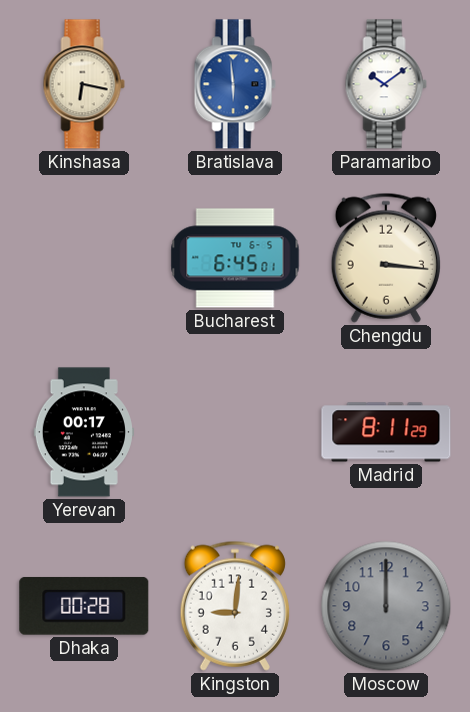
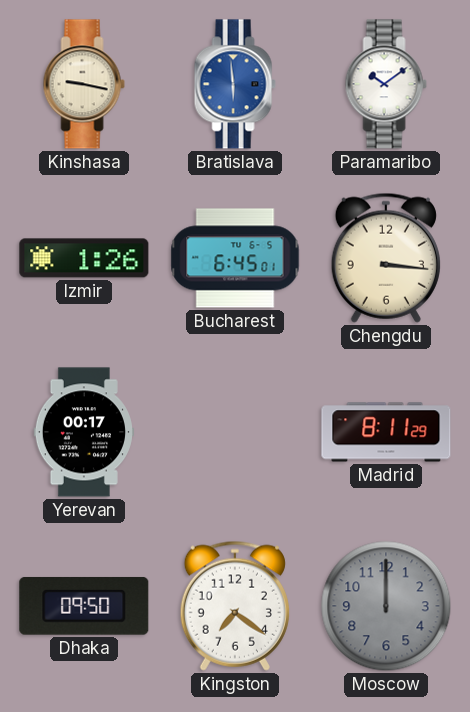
Kinshasa: 6:17 -> 9:17 (84, 84)
Izmir: none -> 1:26 (84, 258)
Dhaka: 00:28 -> 09:50 (84, 606)
Kingston: 9:01 -> 7:21 (235, 606)
